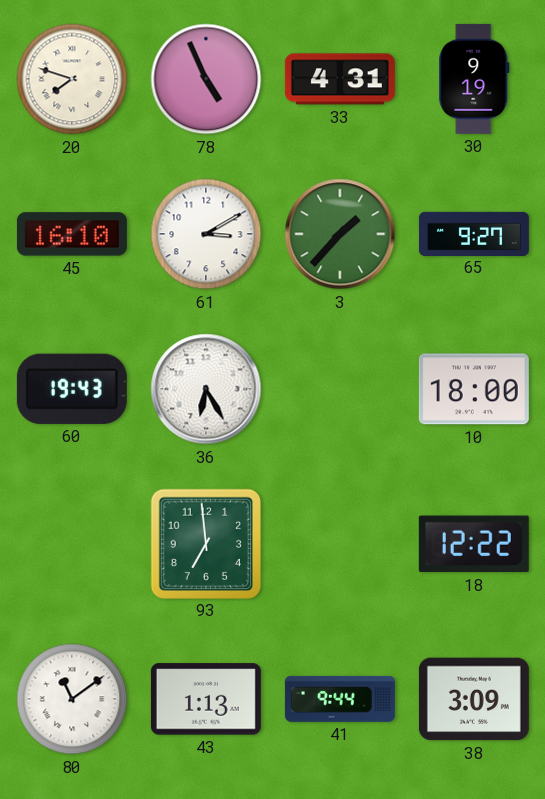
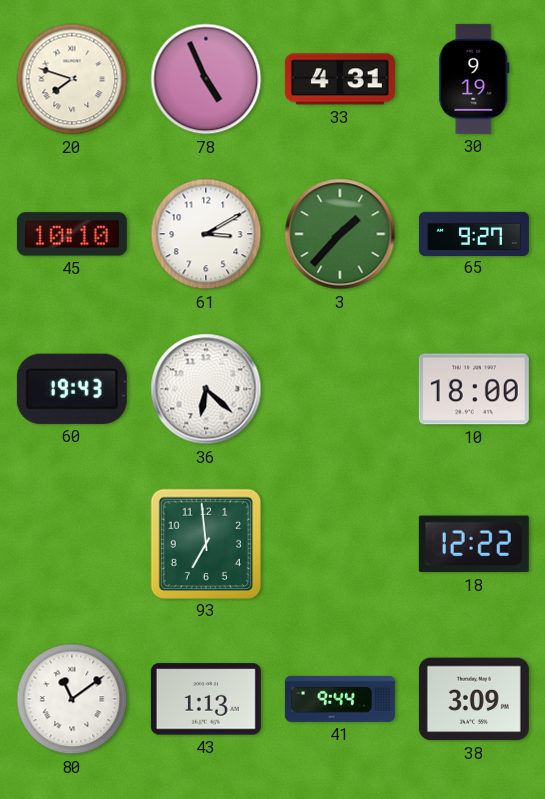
45: 16:10 -> 10:10 (72, 234)
36: 6:25 -> 6:22 (206, 389)
